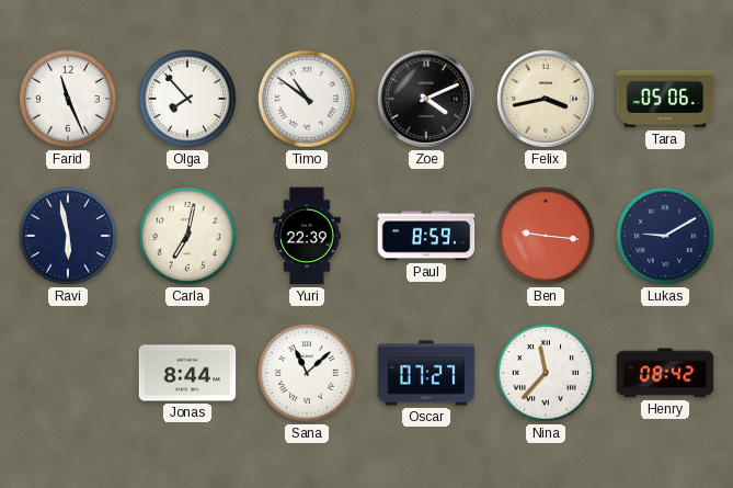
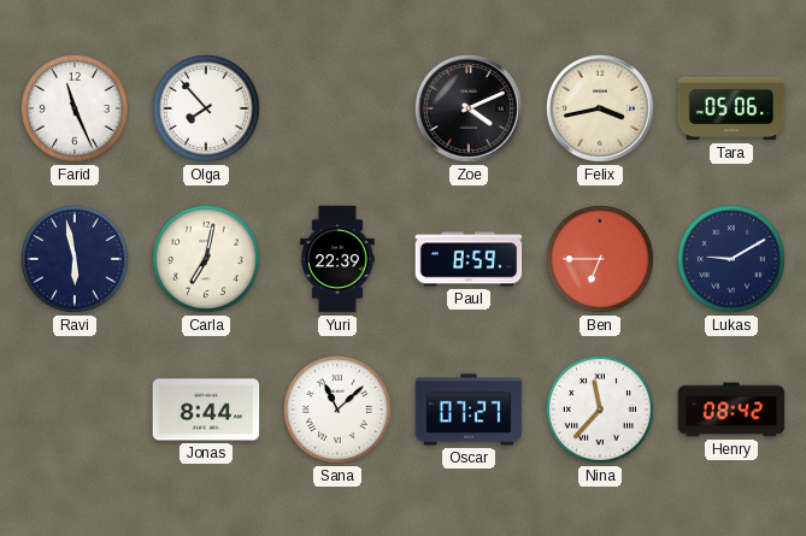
Timo: 10:51 -> none (307, 99)
Ben: 9:16 -> 6:45 (600, 259)
